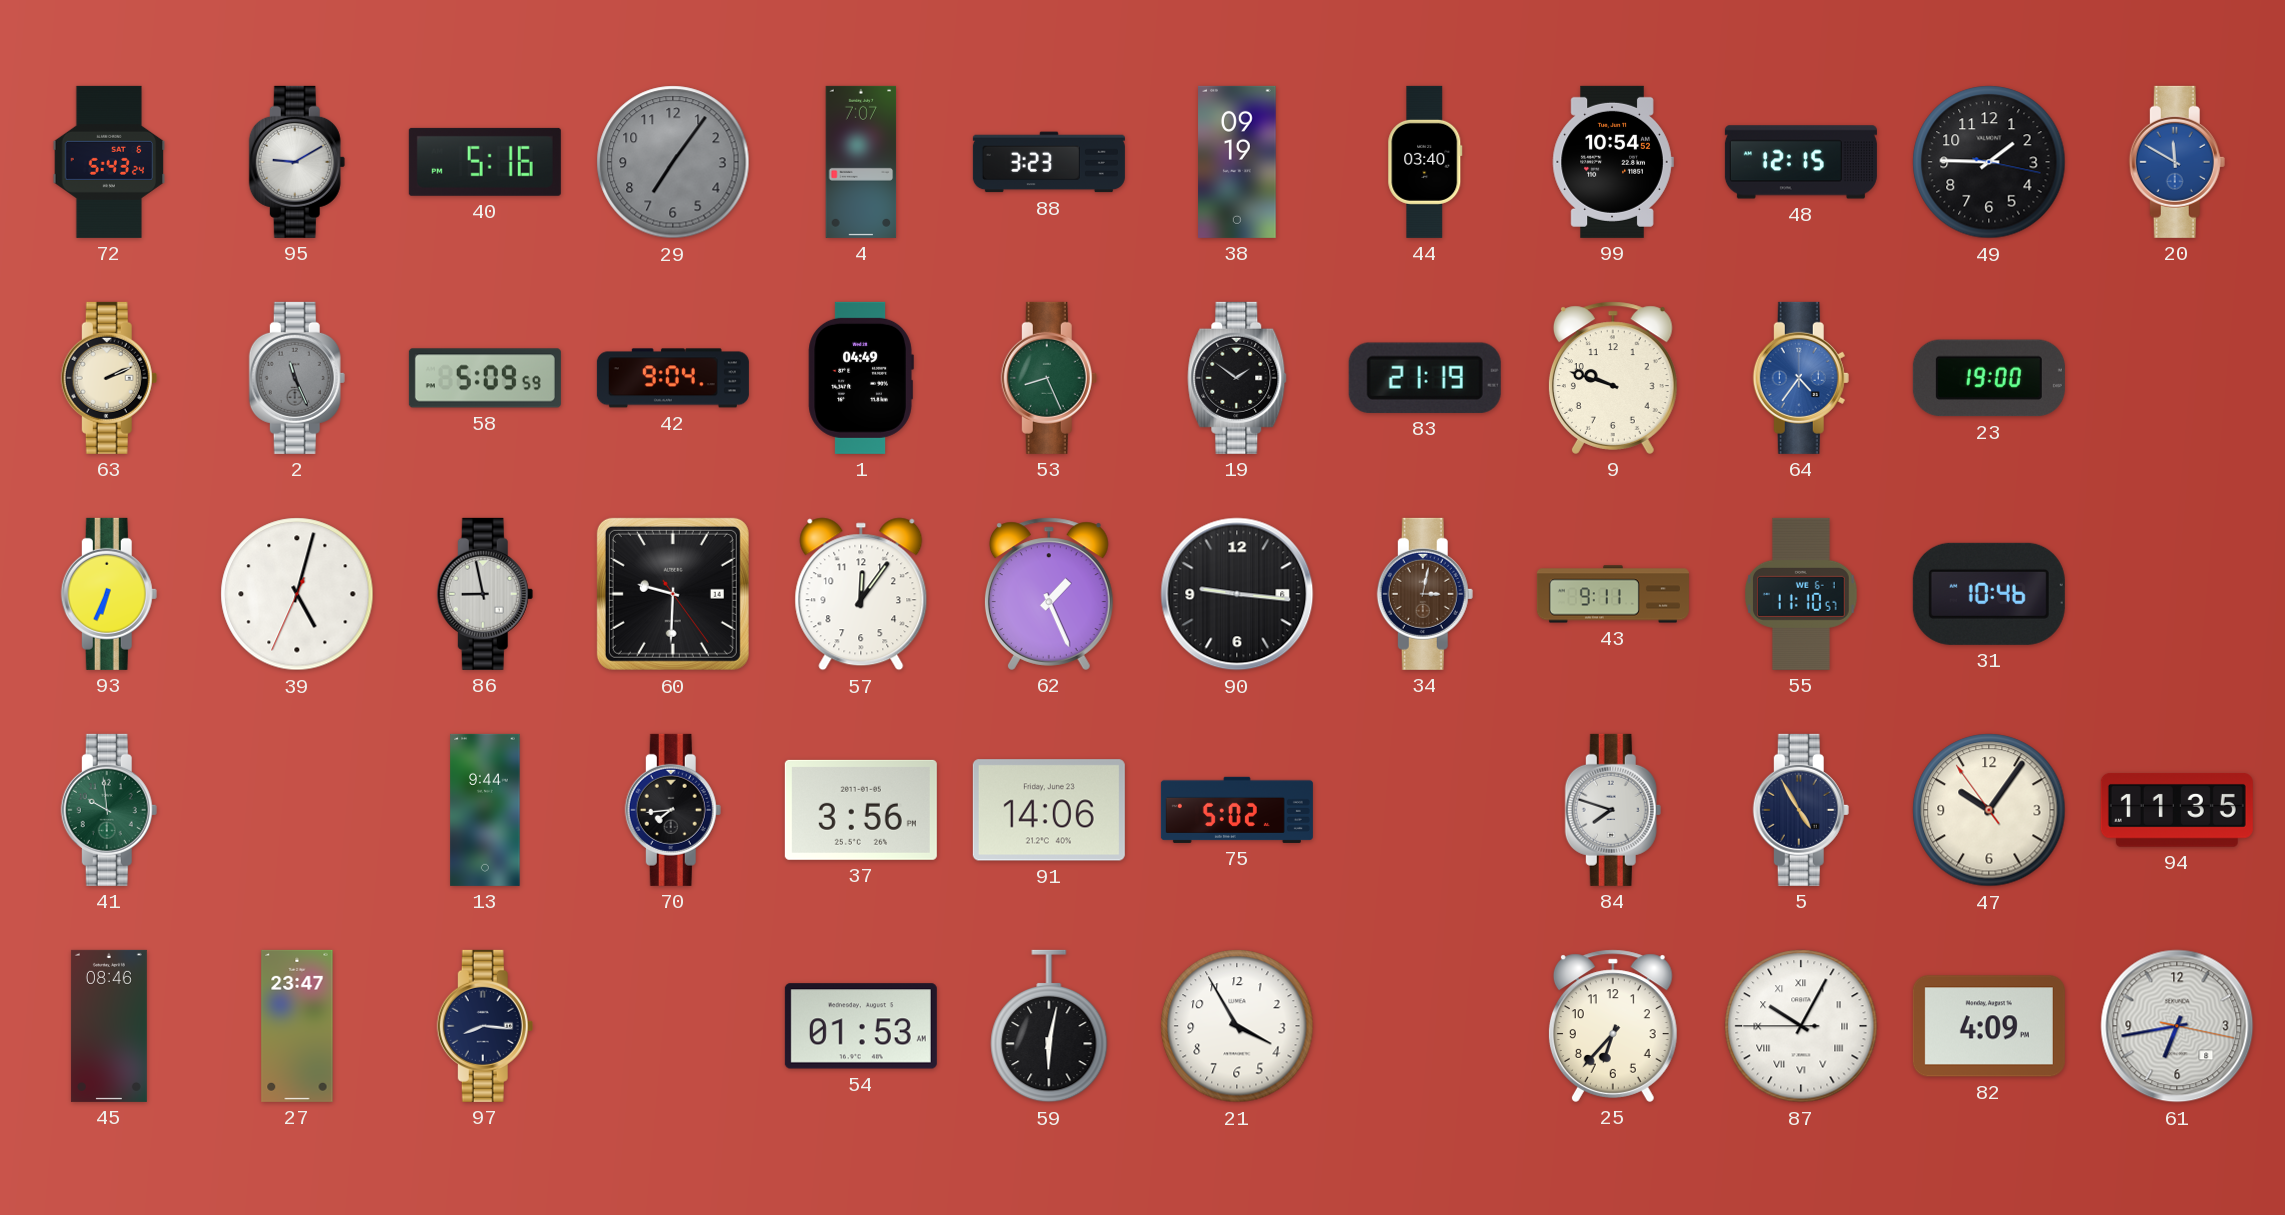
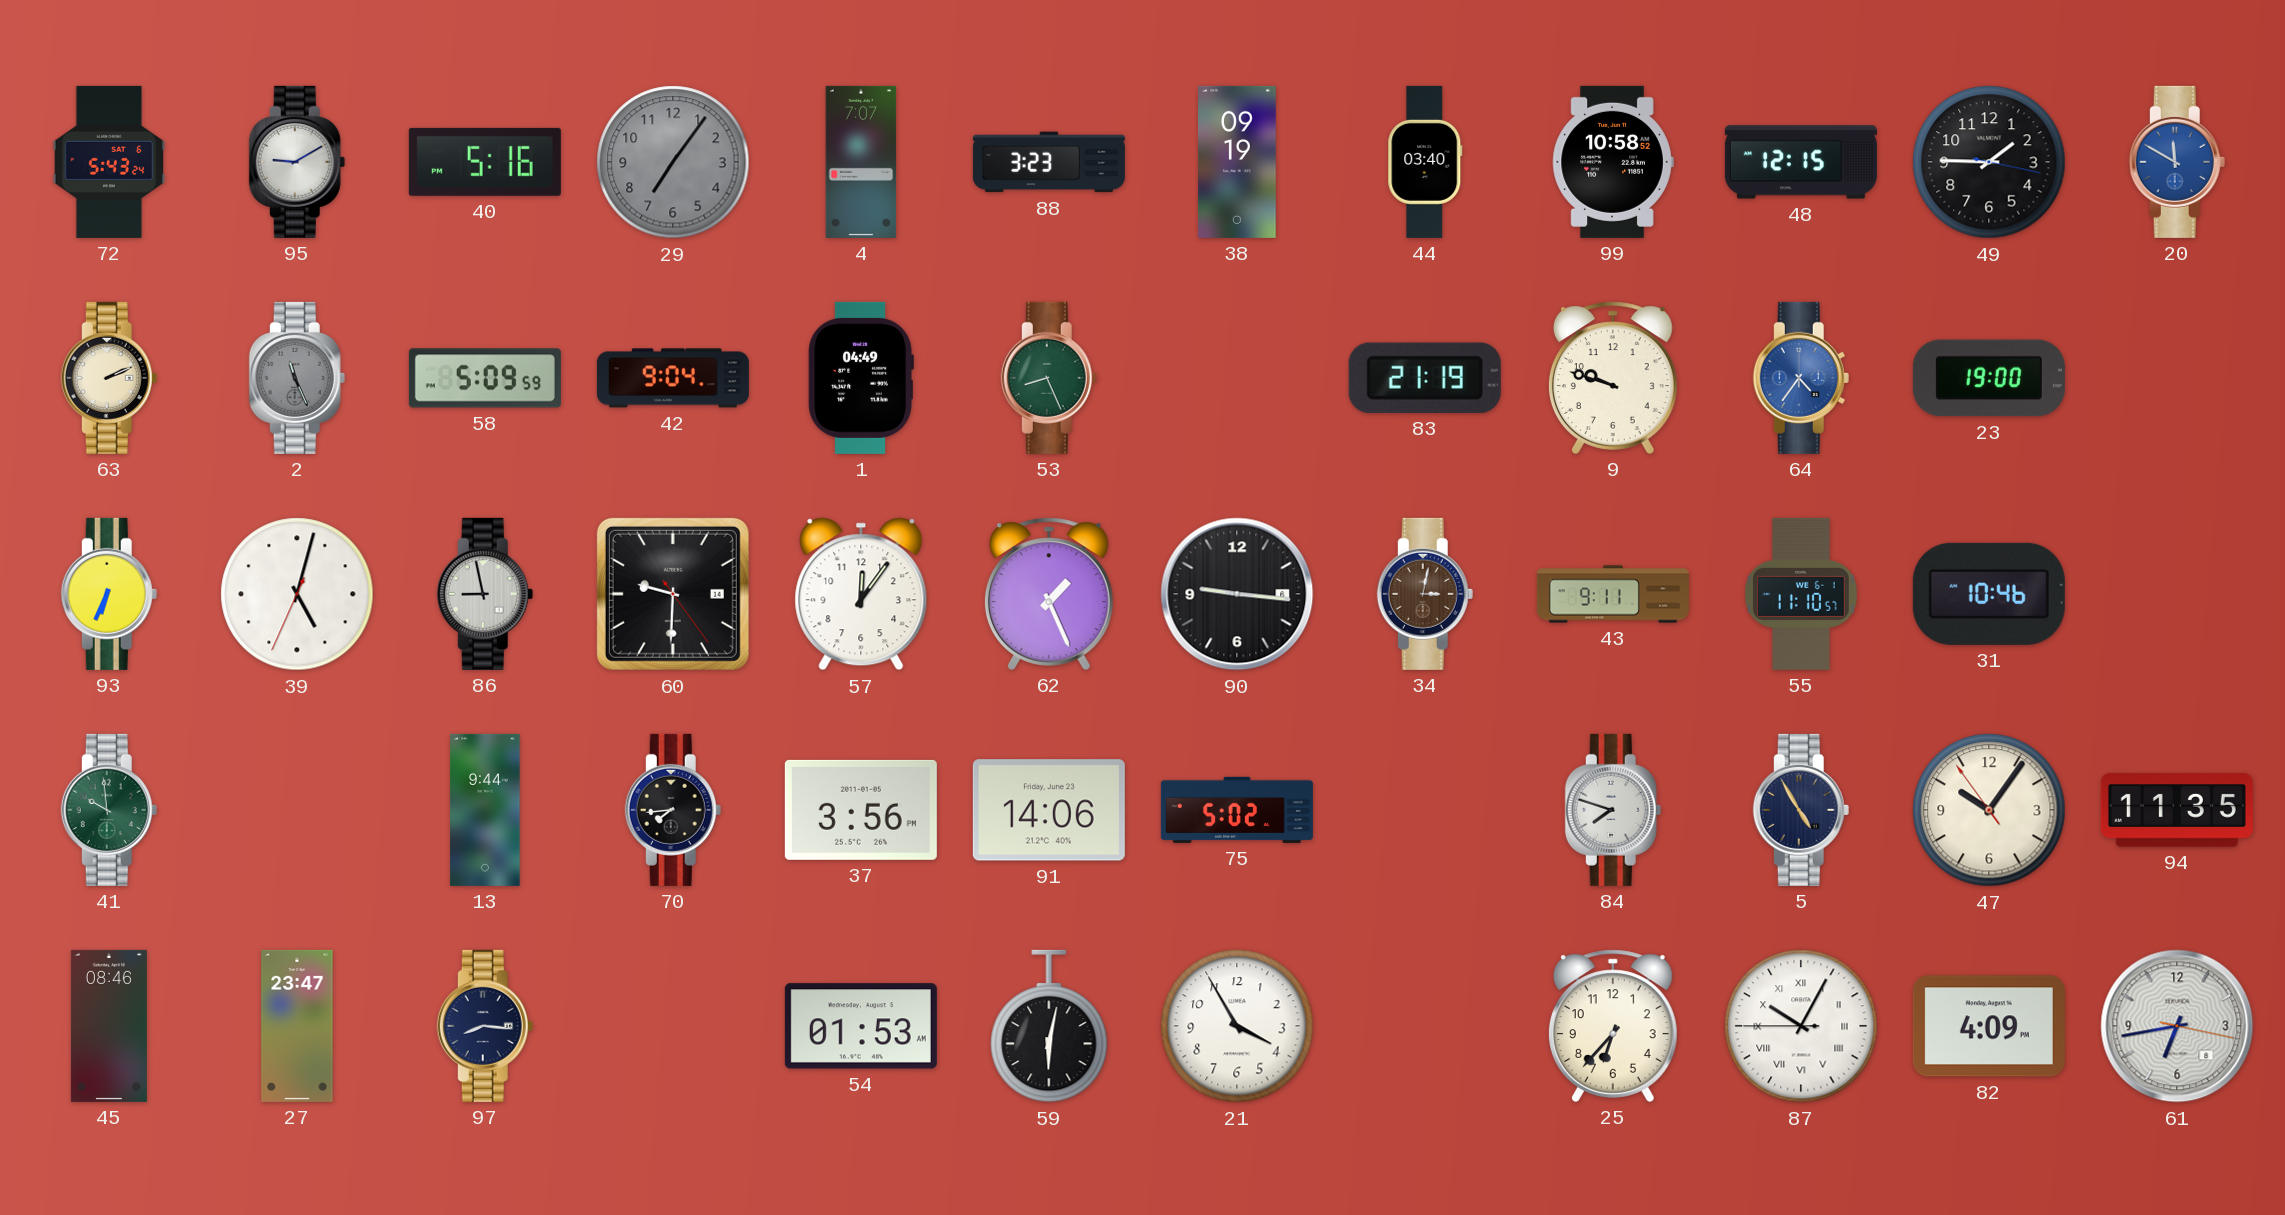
99: 10:54 -> 10:58 (1613, 162)
19: 1:51 -> none (1237, 378)
